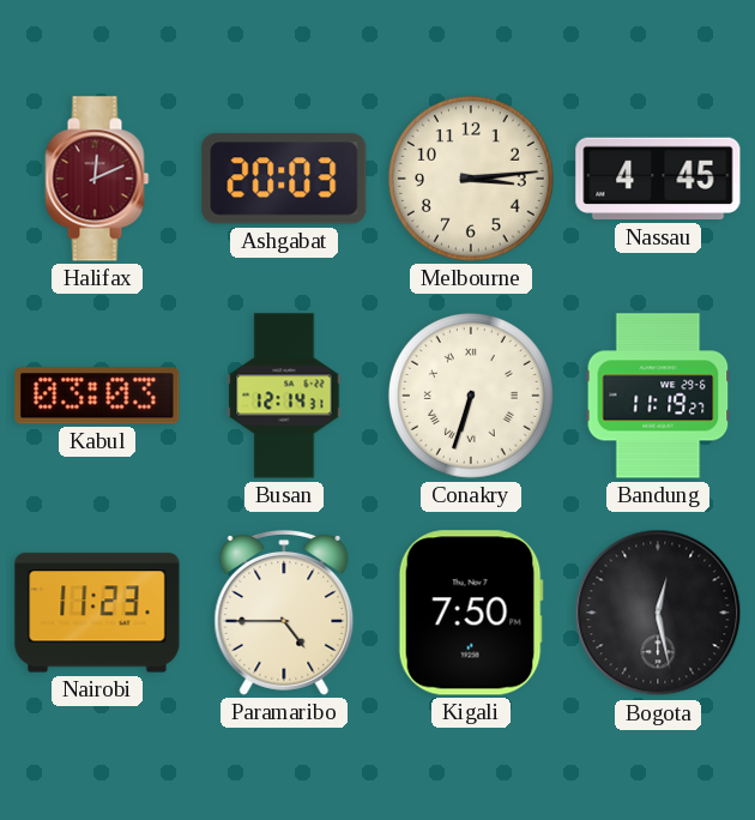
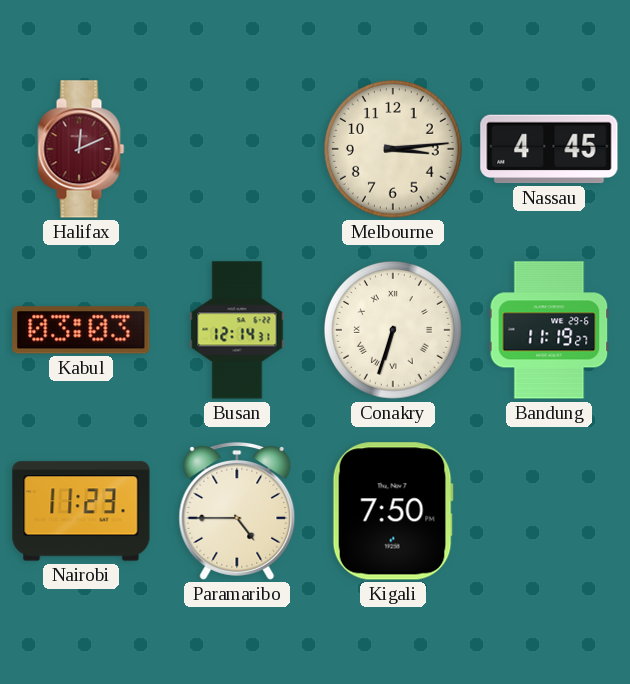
Ashgabat: 20:03 -> none (284, 179)
Bogota: 12:28 -> none (658, 613)
